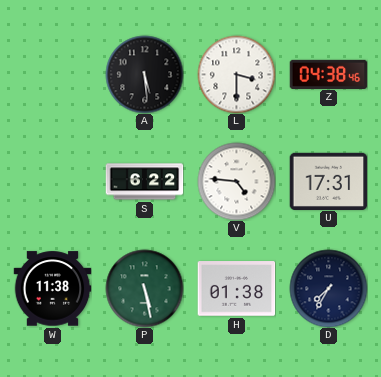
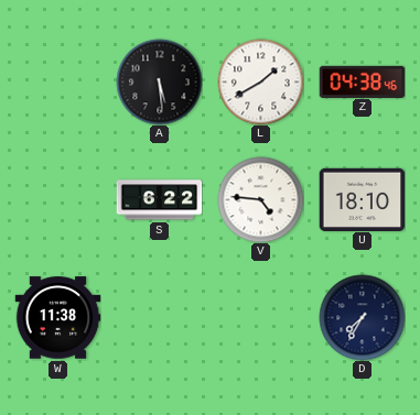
L: 3:30 -> 1:40 (260, 81)
U: 17:31 -> 18:10 (362, 199)
P: 5:28 -> none (144, 288)
H: 01:38 -> none (236, 289)
